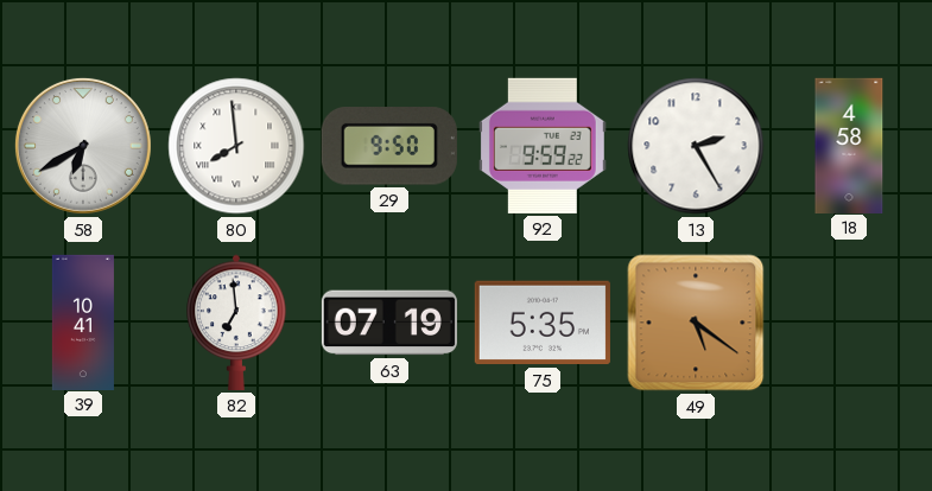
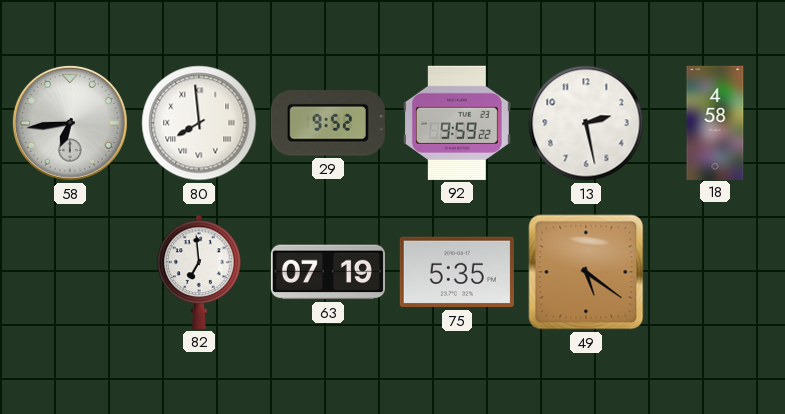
58: 6:40 -> 6:44 (70, 123)
29: 9:50 -> 9:52 (328, 123)
13: 2:25 -> 2:28 (586, 123)
39: 10:41 -> none (83, 321)
